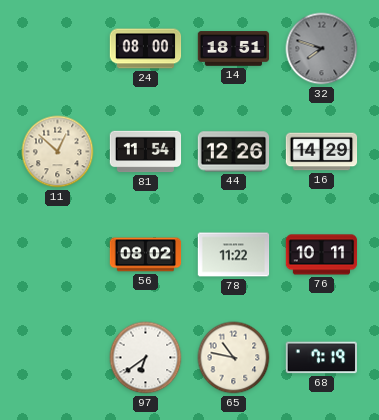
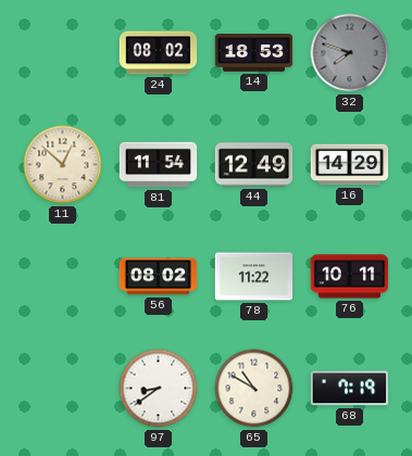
24: 08:00 -> 08:02 (159, 53)
14: 18:51 -> 18:53 (254, 53)
44: 12:26 -> 12:49 (254, 165)
97: 6:39 -> 8:39 (159, 389)
65: 10:47 -> 10:50 (254, 389)
